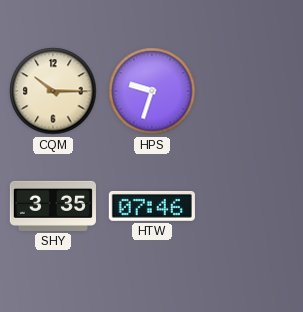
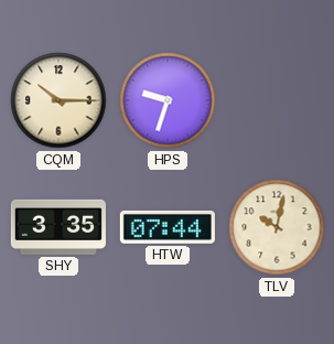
HTW: 07:46 -> 07:44 (168, 227)
TLV: none -> 10:02 (277, 227)
